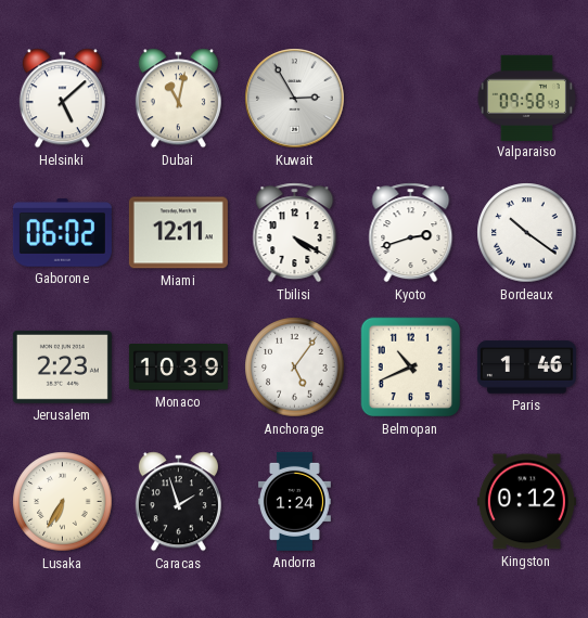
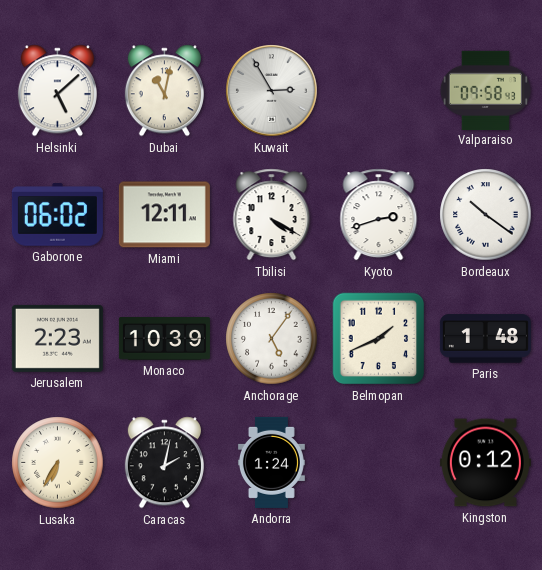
Belmopan: 10:41 -> 1:41 (379, 339)
Paris: 1:46 -> 1:48 (485, 339)
Caracas: 1:57 -> 2:02 (164, 463)
